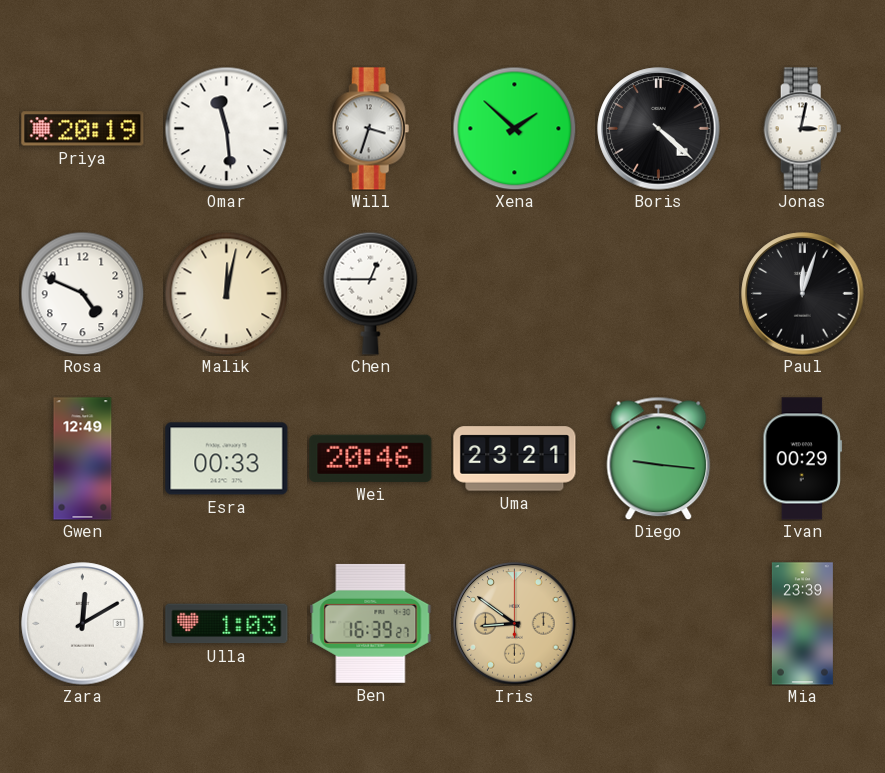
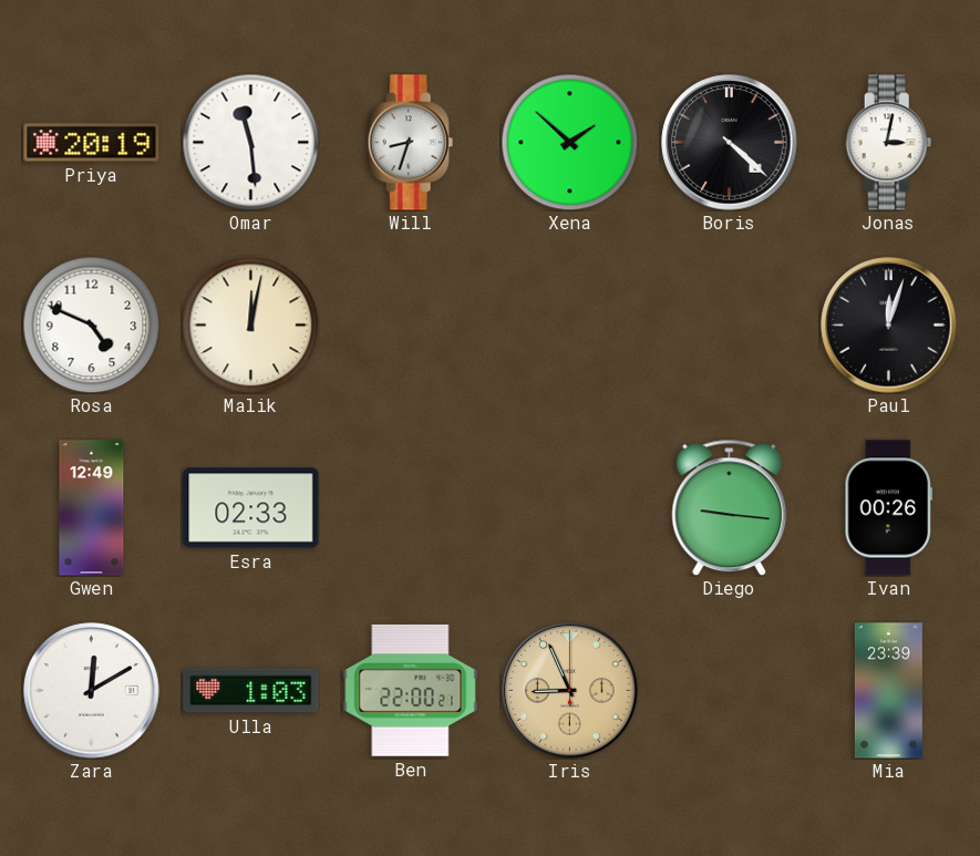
Will: 3:33 -> 8:33 (411, 143)
Chen: 12:45 -> none (371, 293)
Esra: 00:33 -> 02:33 (251, 508)
Wei: 20:46 -> none (371, 458)
Uma: 23:21 -> none (515, 459)
Ivan: 00:29 -> 00:26 (889, 508)
Ben: 16:39 -> 22:00 (411, 690)
Iris: 8:51 -> 8:56 (570, 691)
